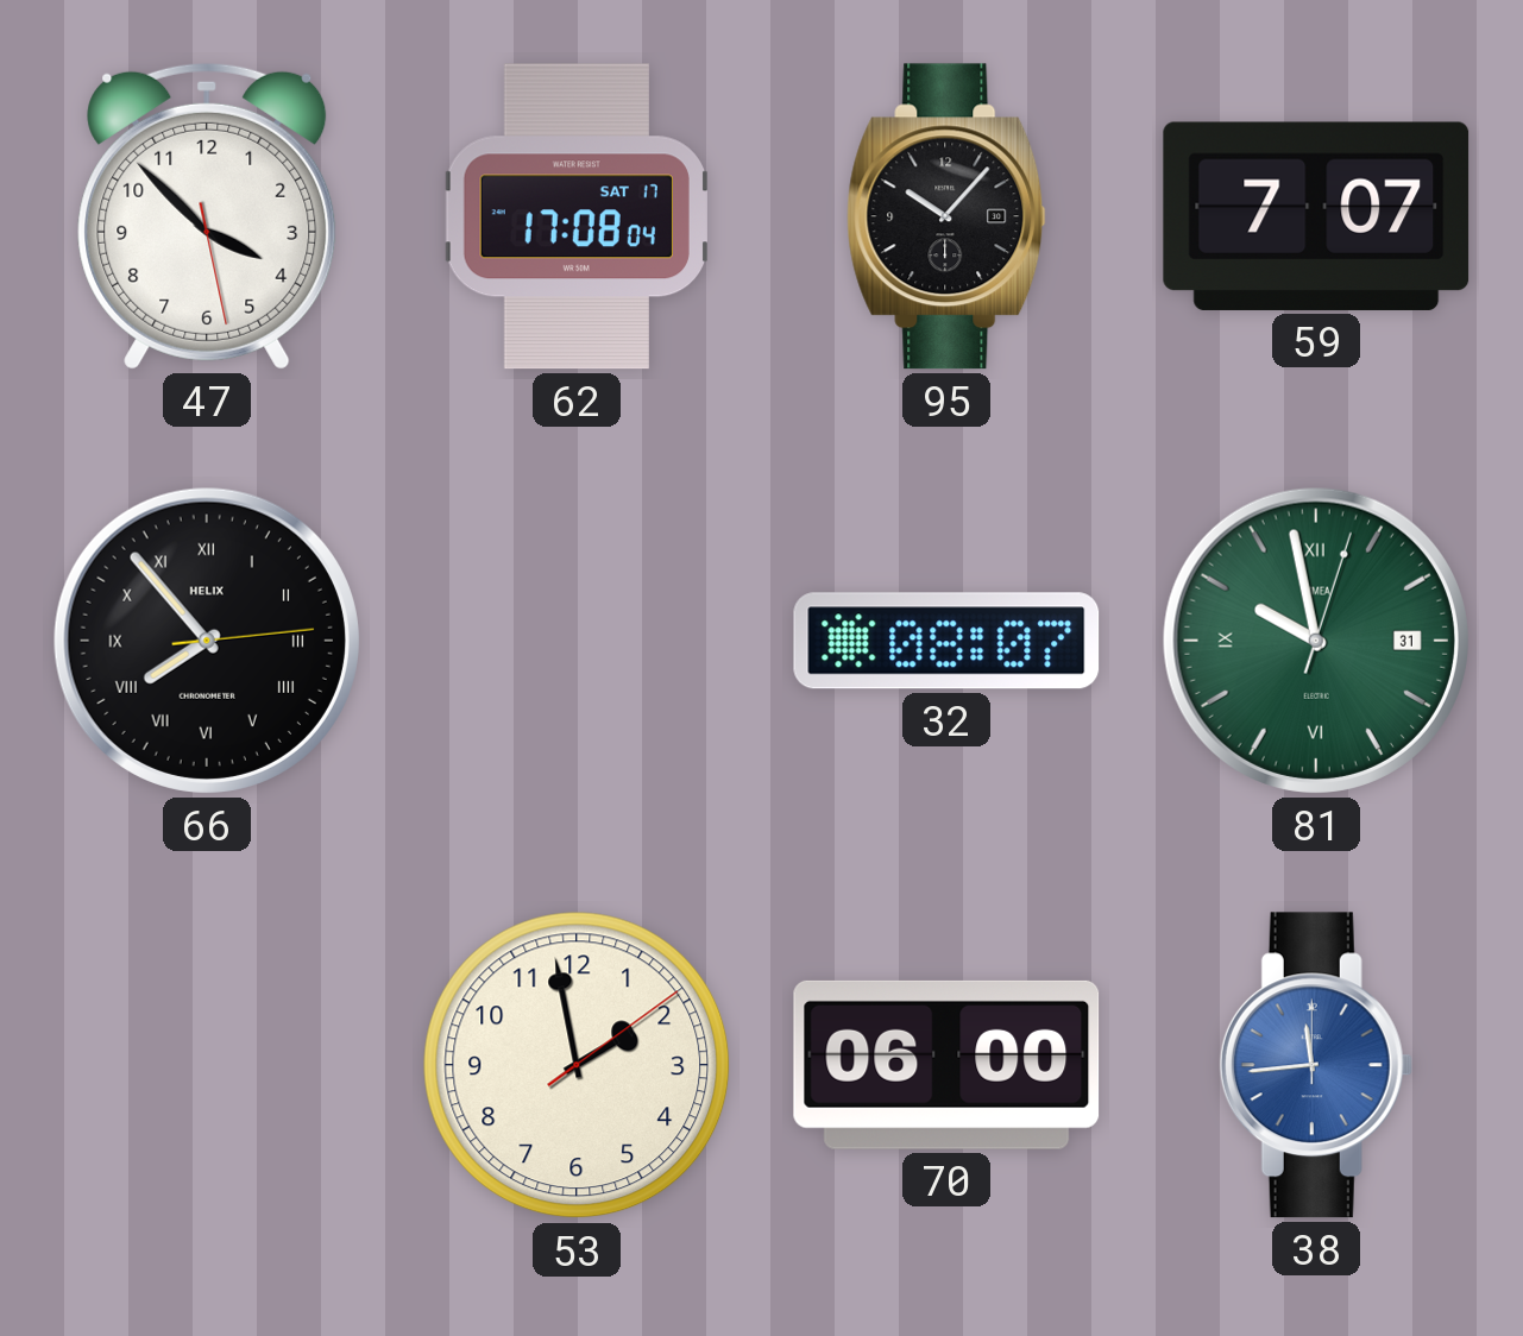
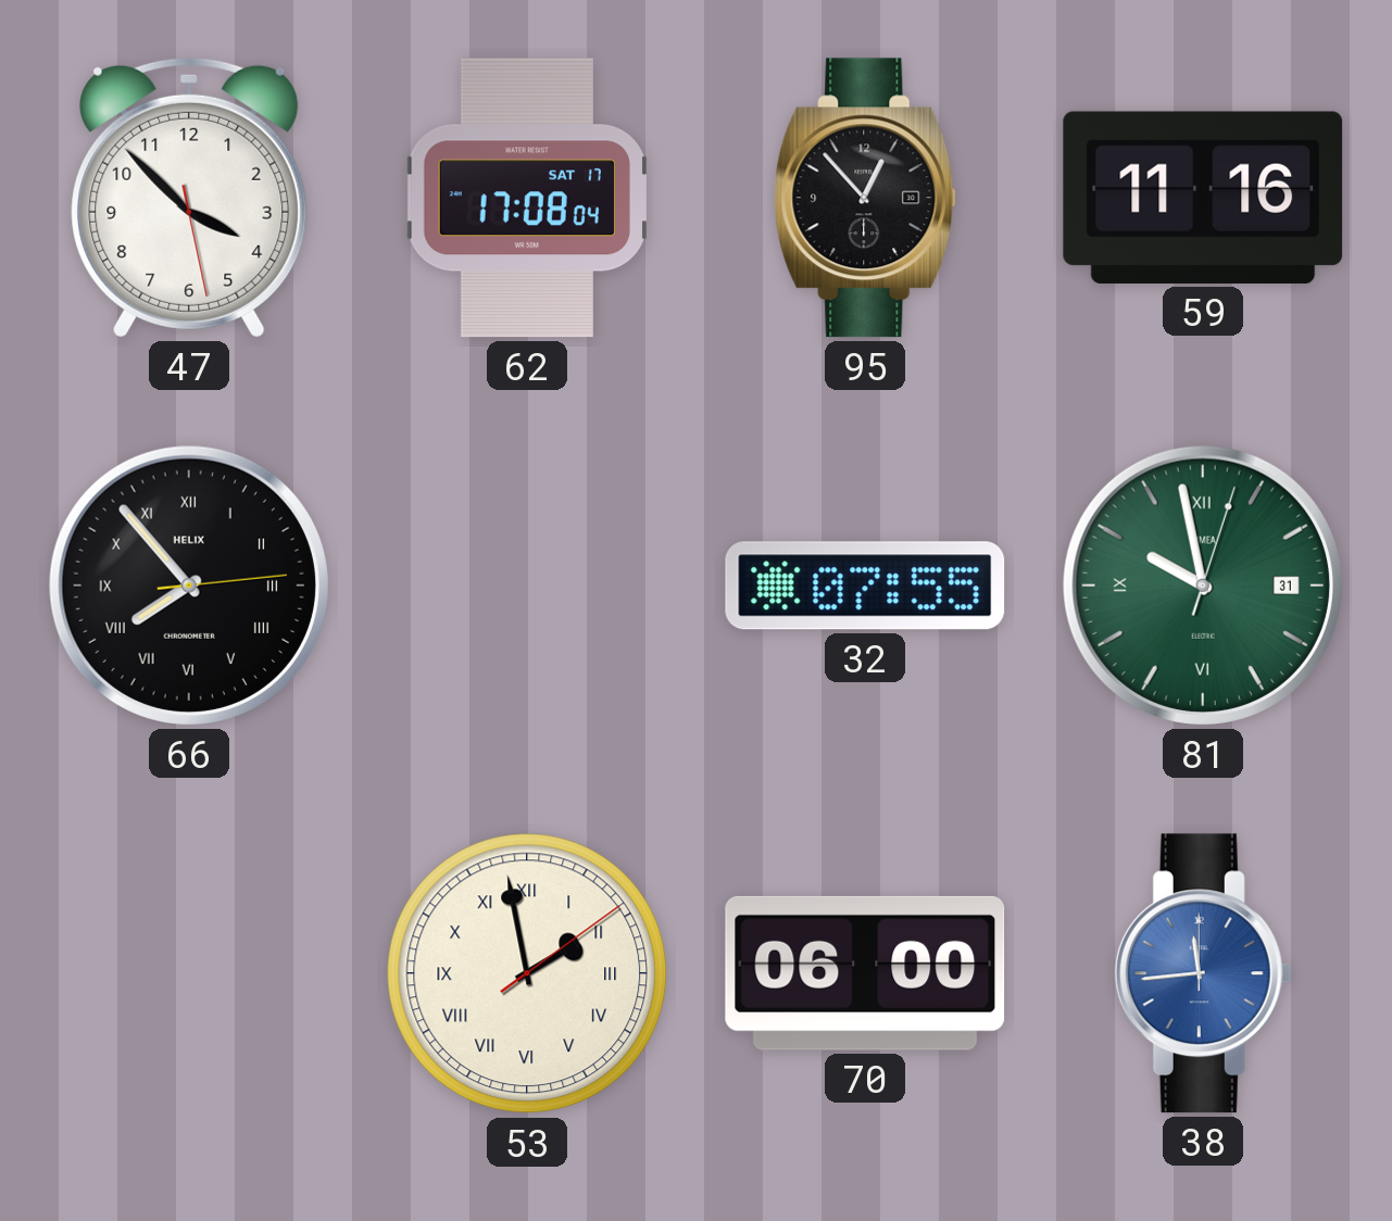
95: 10:07 -> 12:53 (865, 198)
59: 7:07 -> 11:16 (1203, 198)
32: 08:07 -> 07:55 (865, 586)
53 numerals: Arabic -> Roman (527, 973)
